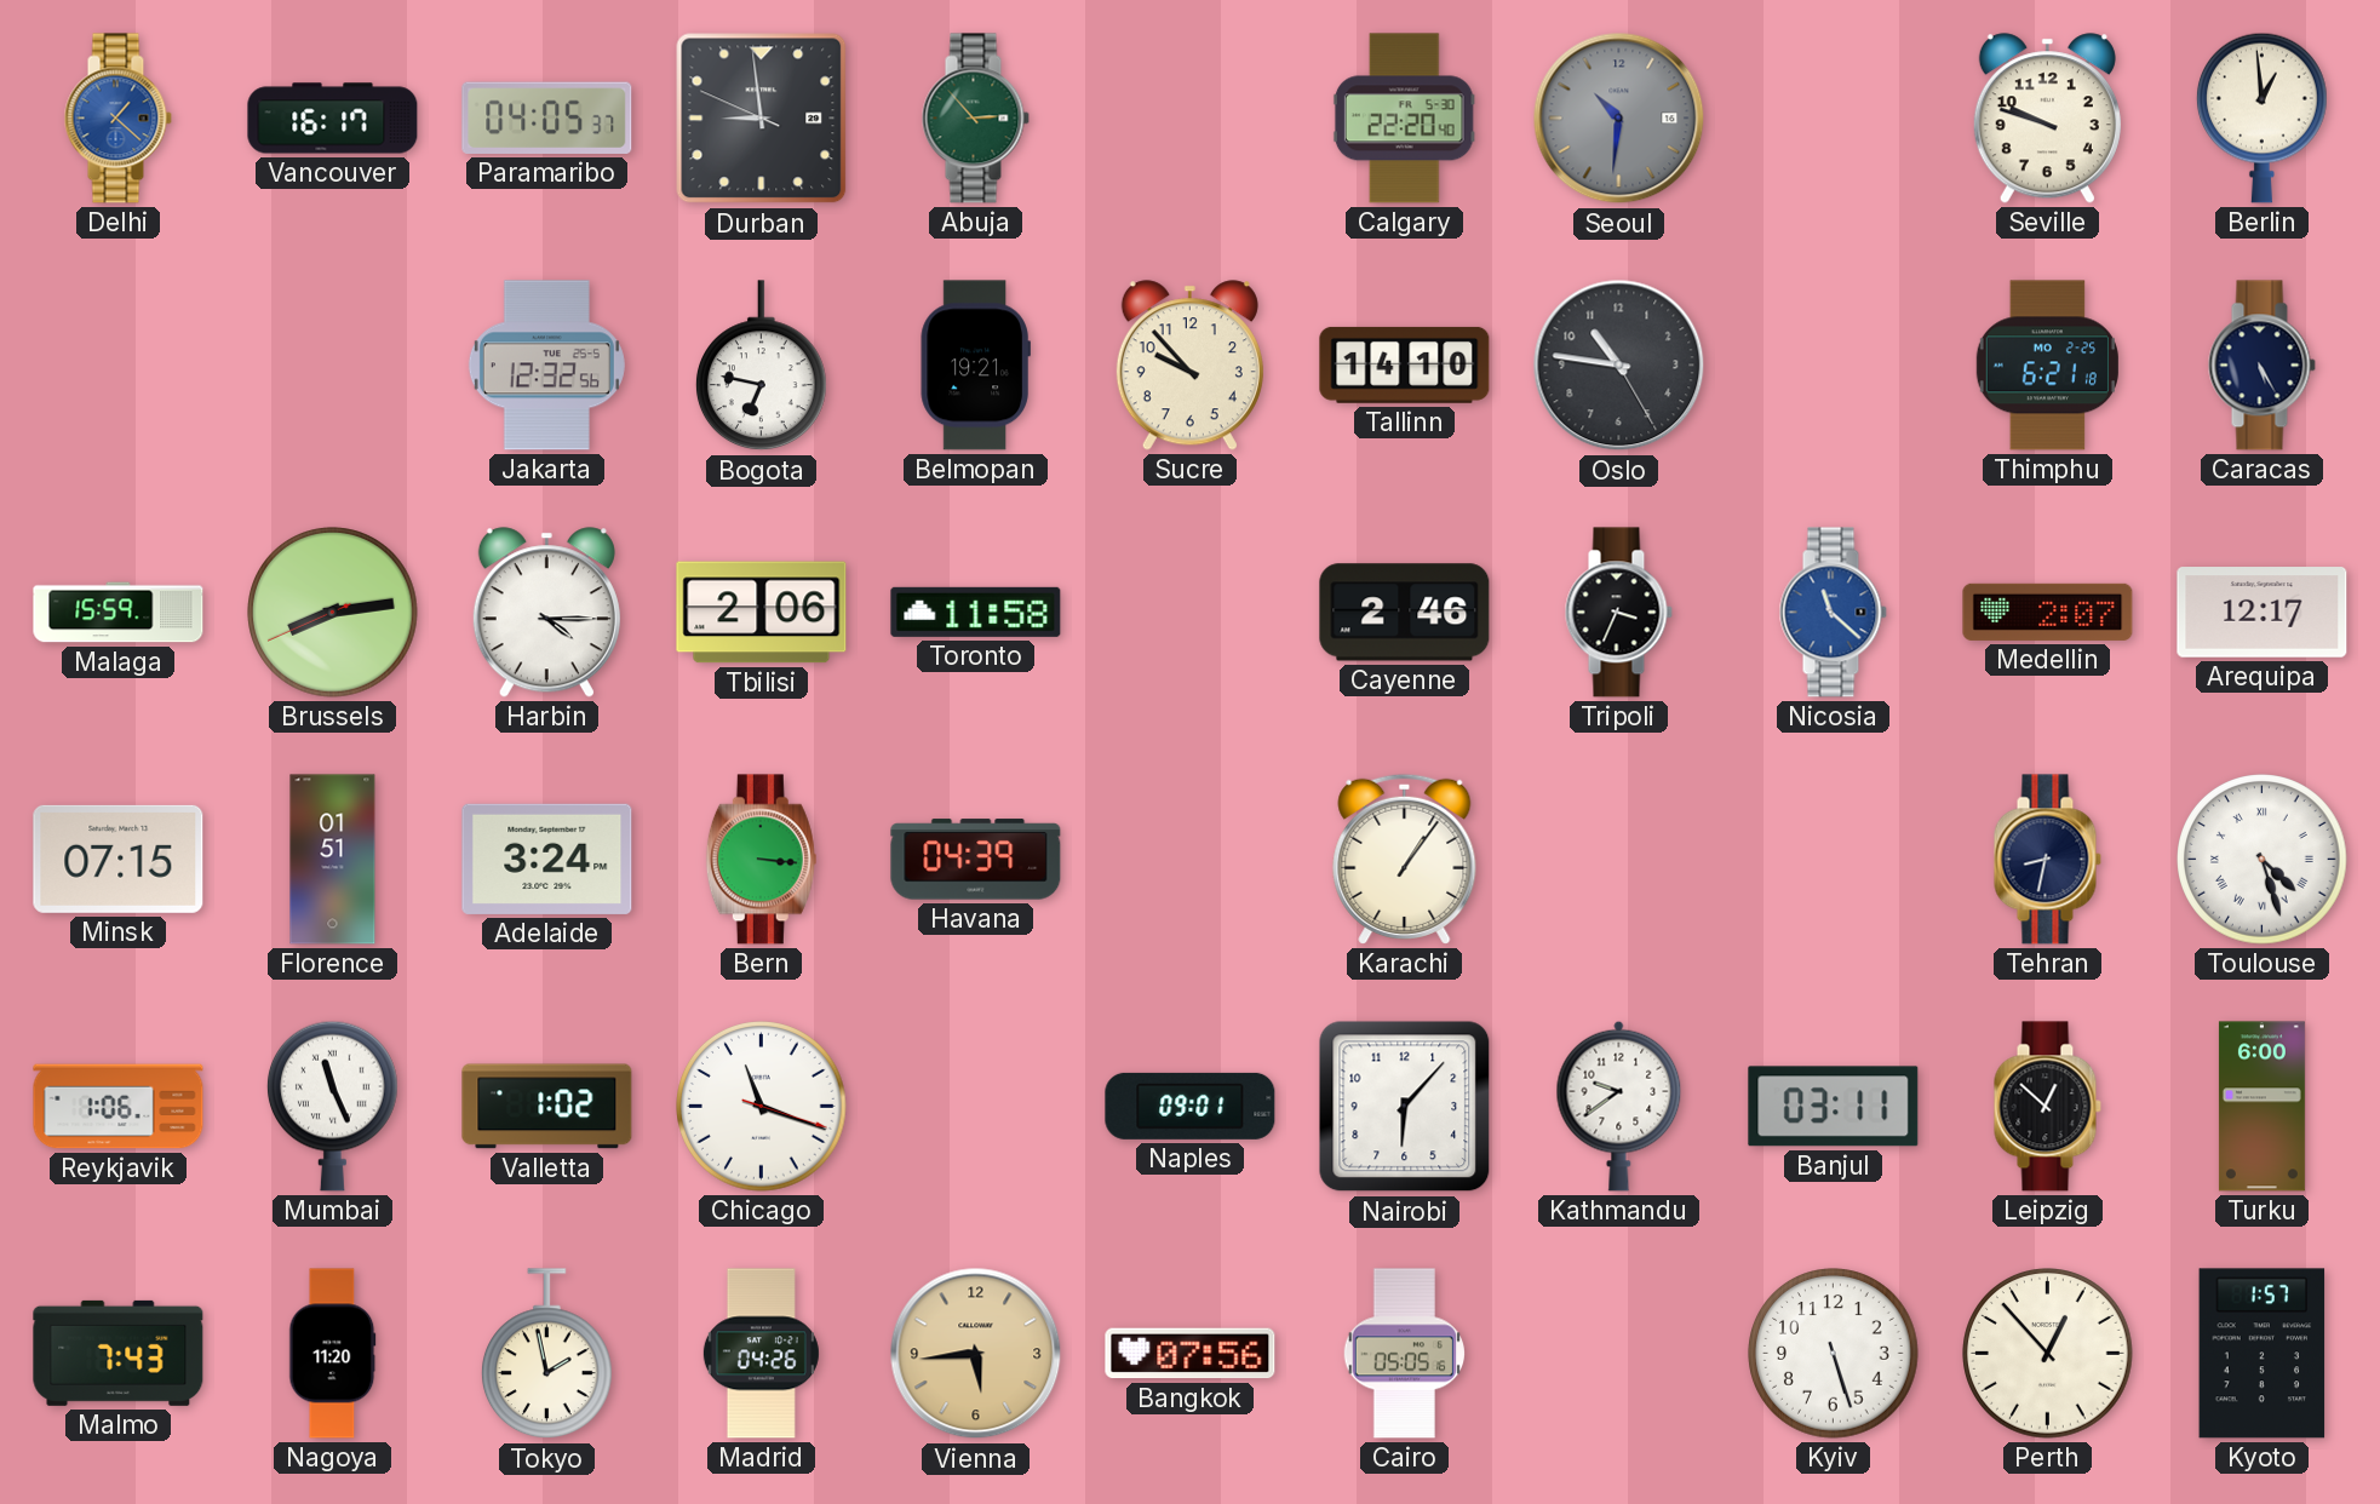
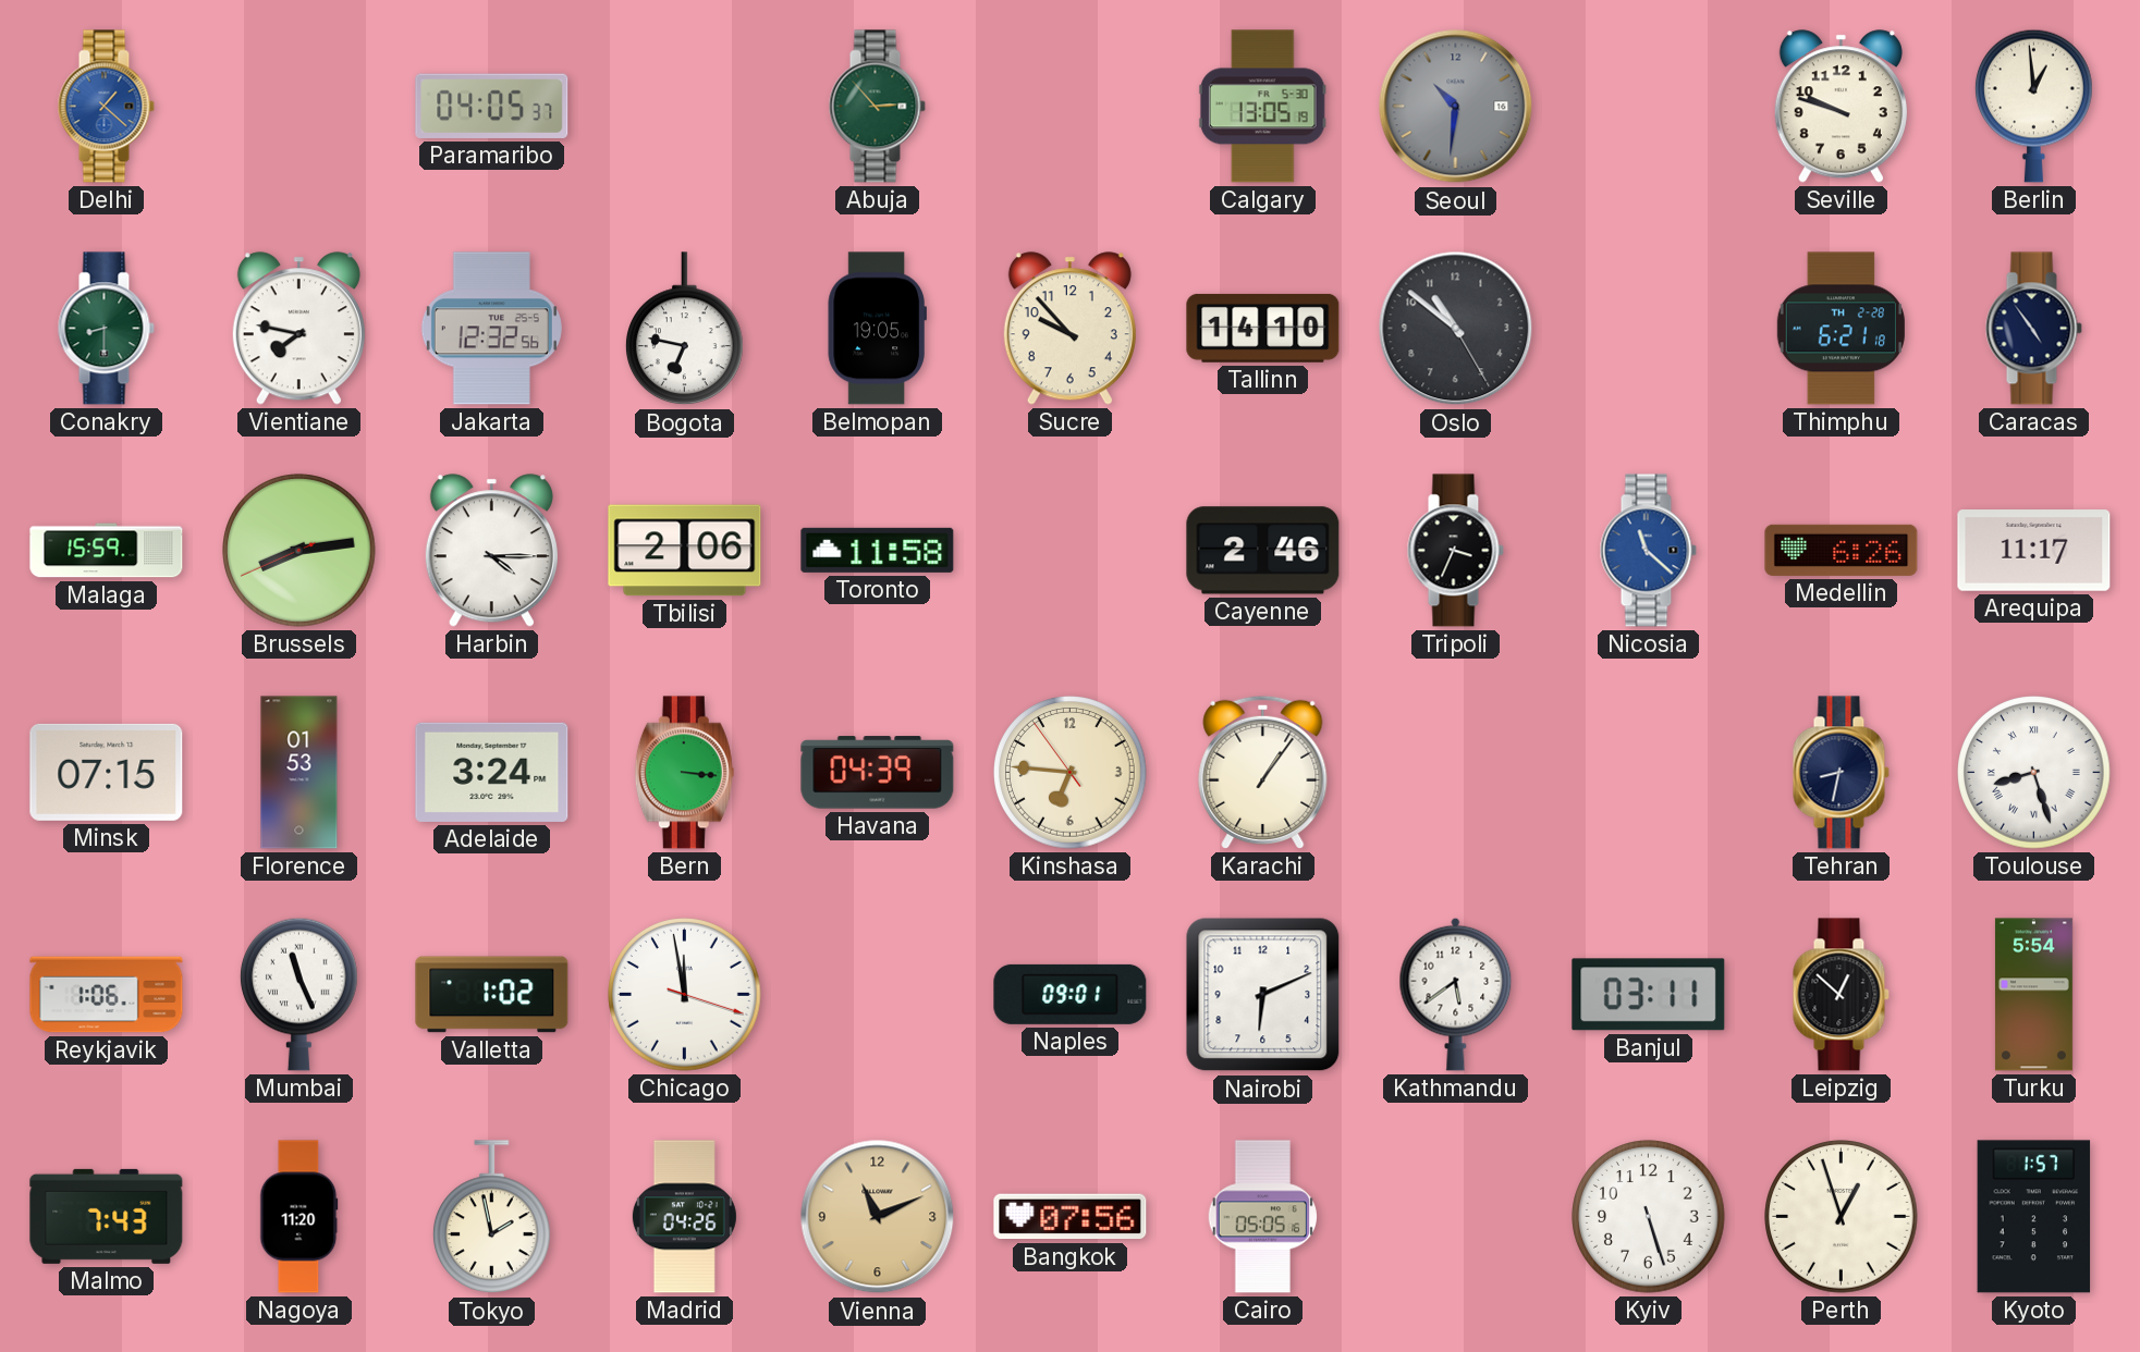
Vancouver: 16:17 -> none (333, 119)
Durban: 8:58 -> none (762, 119)
Calgary: 22:20 -> 13:05 (1262, 107)
Conakry: none -> 8:30 (106, 329)
Vientiane: none -> 7:47 (298, 329)
Belmopan: 19:21 -> 19:05 (877, 329)
Oslo: 10:46 -> 10:51 (1456, 329)
Thimphu date: MO 2-25 -> TH 2-28 (1841, 329)
Caracas: 5:25 -> 4:54 (2033, 329)
Medellin: 2:07 -> 6:26 (1842, 550)
Arequipa: 12:17 -> 11:17 (2034, 551)
Florence: 01:51 -> 01:53 (299, 773)
Kinshasa: none -> 6:45 (1071, 773)
Toulouse: 4:27 -> 8:27 (2034, 773)
Chicago: 11:18 -> 11:58 (685, 995)
Nairobi: 6:07 -> 6:11 (1263, 995)
Kathmandu: 9:39 -> 5:39 (1456, 994)
Turku: 6:00 -> 5:54 (2033, 995)
Vienna: 5:44 -> 11:11 (878, 1217)
Perth: 12:53 -> 12:57 (1842, 1217)
